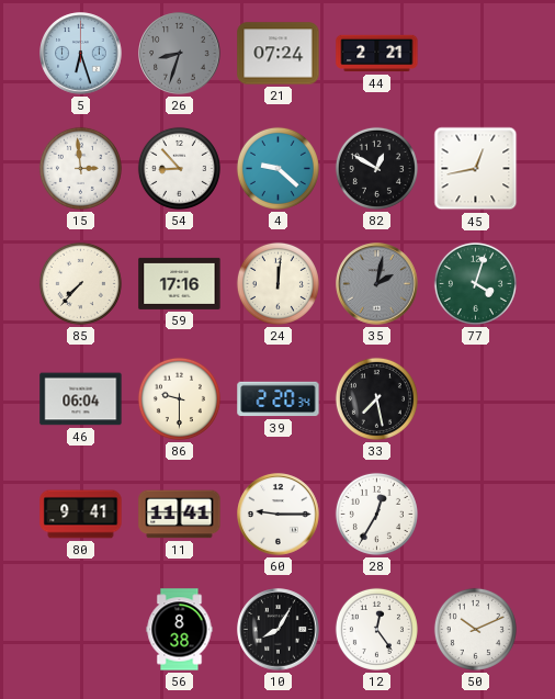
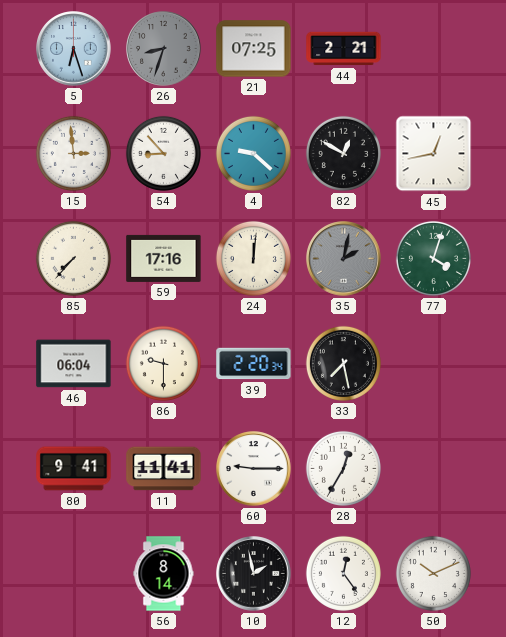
21: 07:24 -> 07:25 (254, 49)
56: 8:38 -> 8:14 (164, 574)
10: 8:05 -> 1:58 (254, 574)
